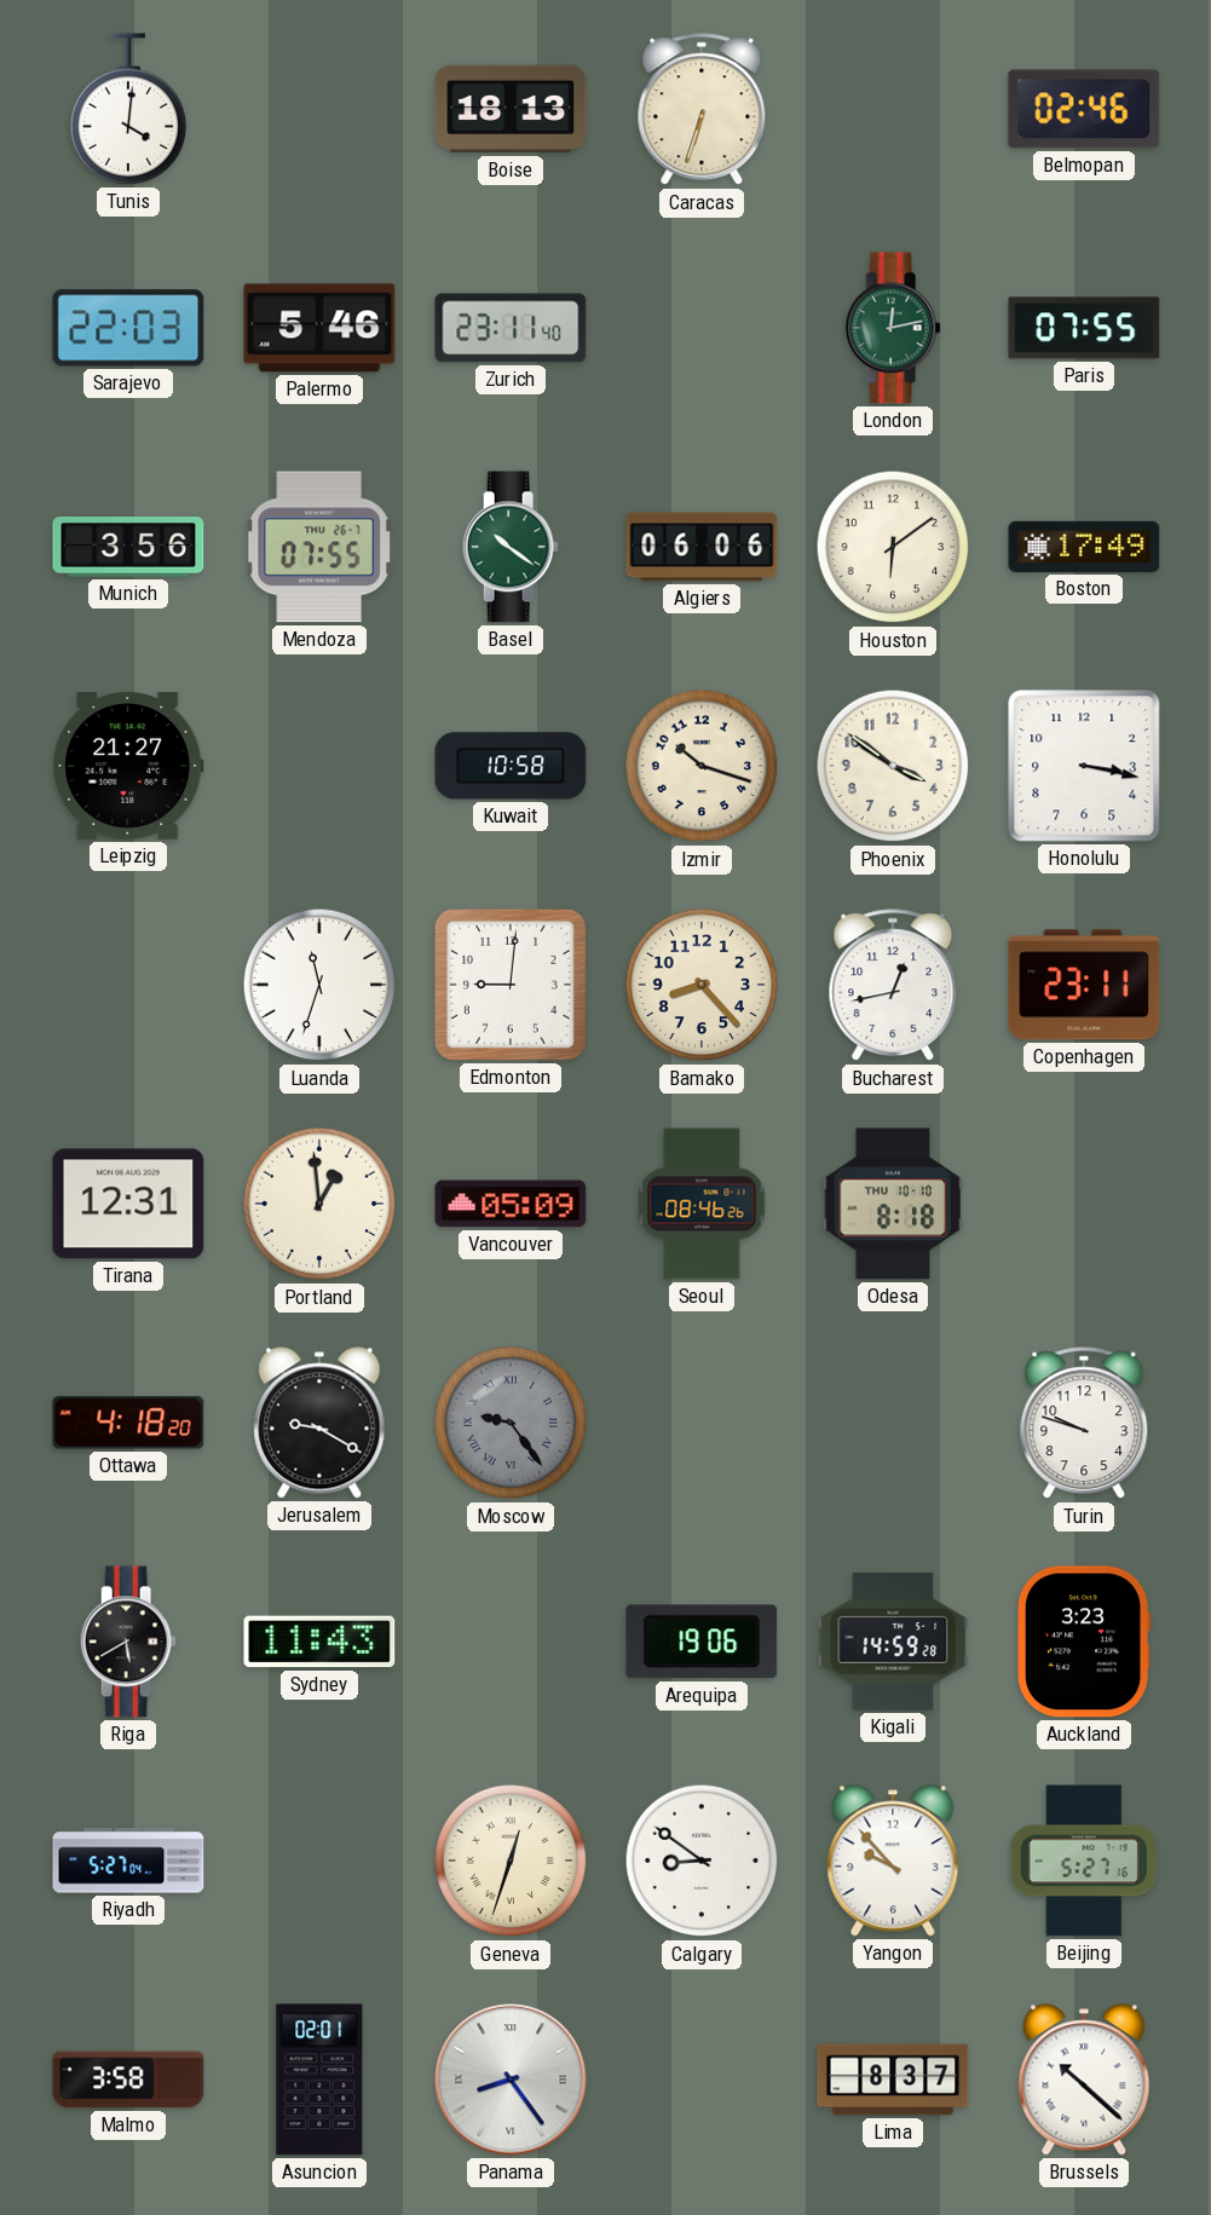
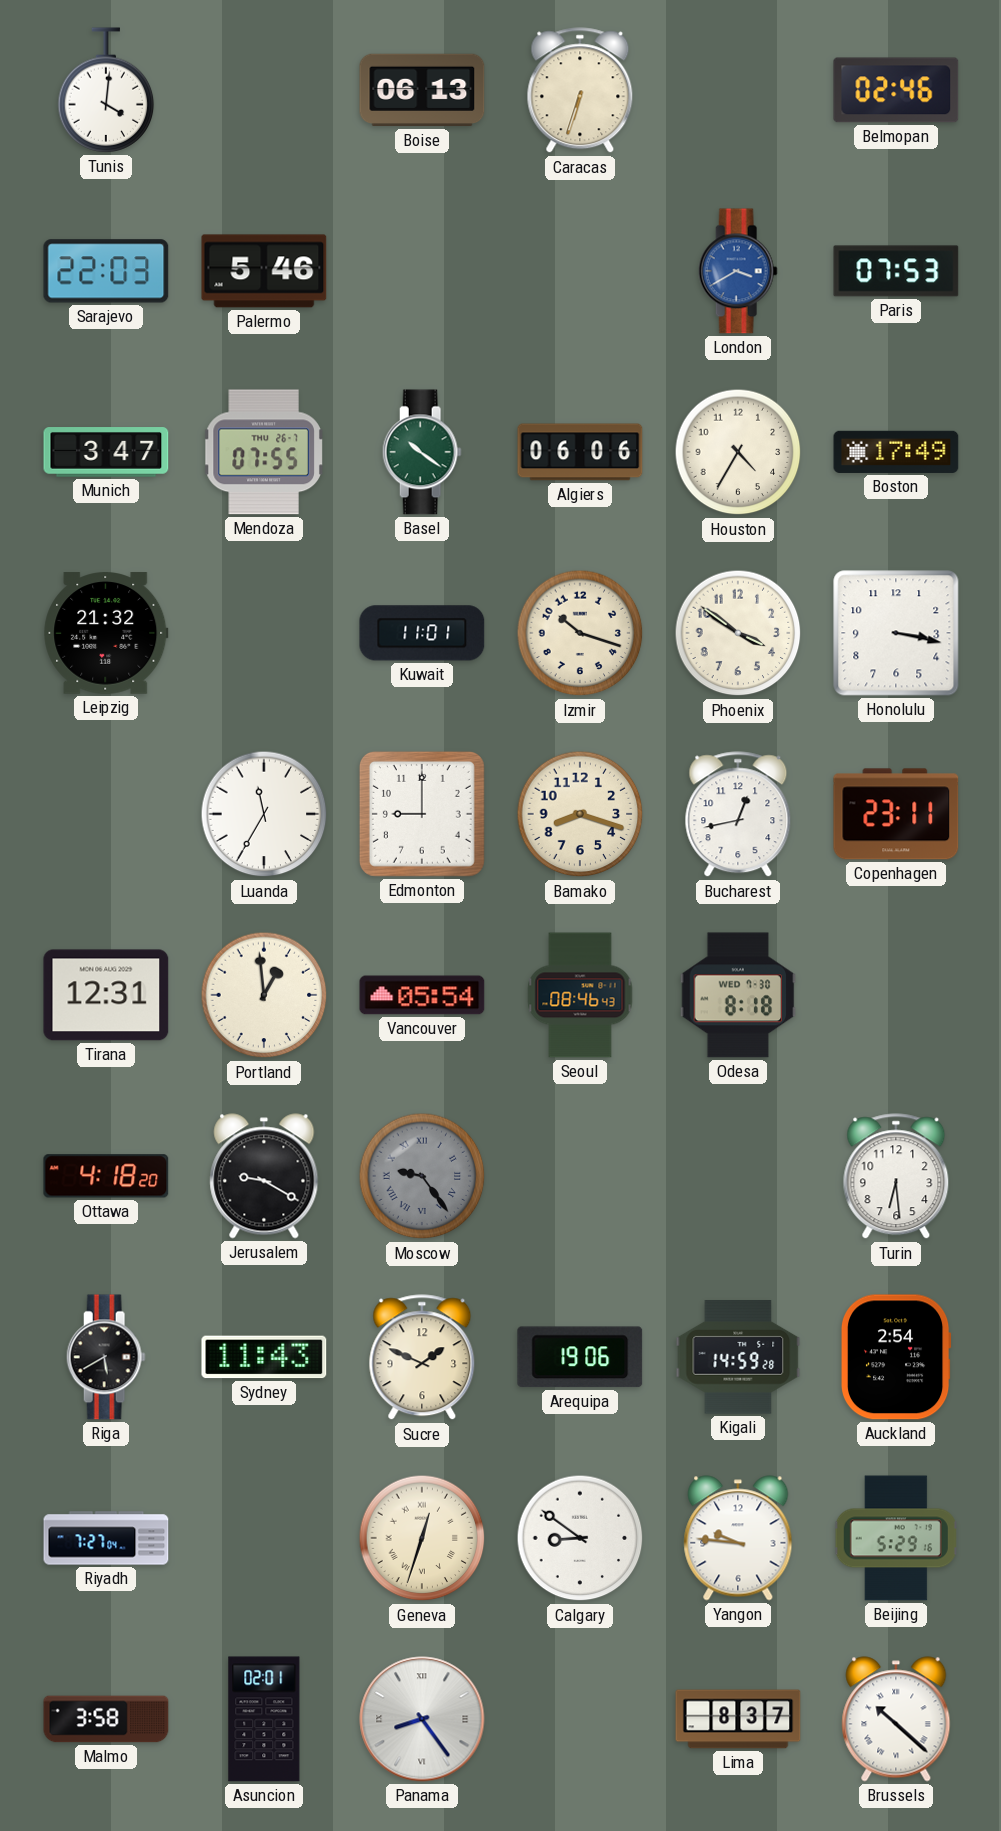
Boise: 18:13 -> 06:13 (422, 90)
Zurich: 23:11 -> none (511, 328)
London: 12:13 -> 3:40 (738, 271)
London dial: green -> blue (738, 271)
Paris: 07:55 -> 07:53 (896, 271)
Munich: 3:56 -> 3:47 (106, 452)
Houston: 6:09 -> 4:35 (738, 452)
Leipzig: 21:27 -> 21:32 (106, 633)
Kuwait: 10:58 -> 11:01 (422, 633)
Luanda: 11:33 -> 11:35 (264, 814)
Edmonton: 9:01 -> 9:00 (422, 814)
Bamako: 8:23 -> 8:18 (580, 814)
Vancouver: 05:09 -> 05:54 (422, 995)
Seoul: 08:46:26 -> 08:46:43 (580, 995)
Odesa date: THU 10-10 -> WED 7-30 (738, 995)
Turin: 9:48 -> 6:29 (896, 1177)
Sucre: none -> 1:49 (422, 1358)
Auckland: 3:23 -> 2:54 (896, 1357)
Riyadh: 5:27 -> 7:27 (106, 1538)
Yangon: 9:53 -> 9:46 (738, 1538)
Beijing: 5:27 -> 5:29 (896, 1538)
